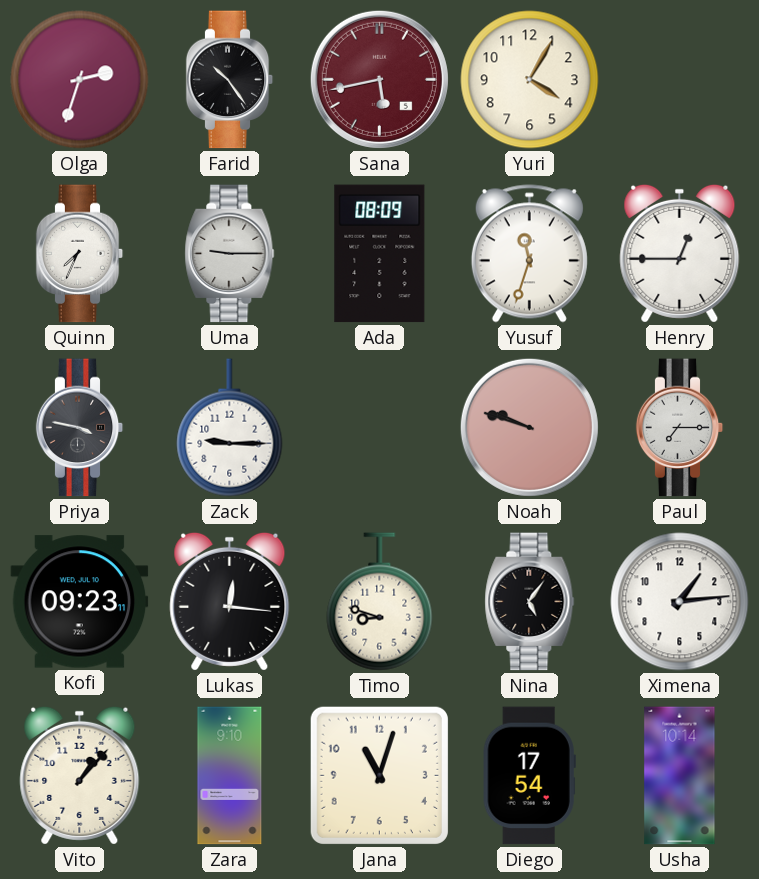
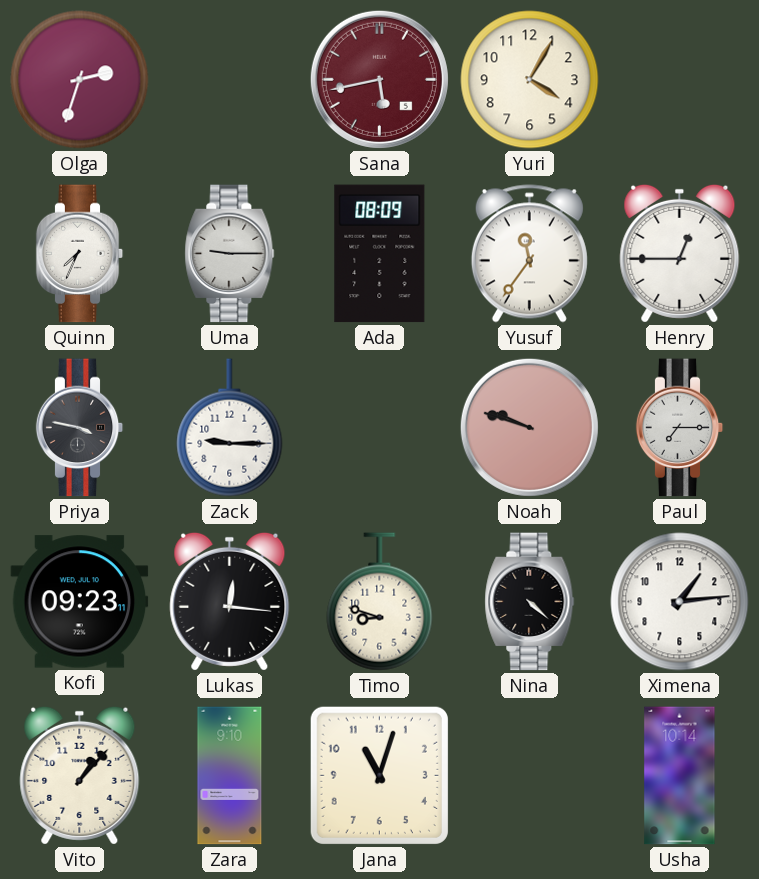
Farid: 10:24 -> none (230, 80)
Yusuf: 11:33 -> 11:36 (529, 254)
Nina: 5:06 -> 4:22 (530, 602)
Diego: 17:54 -> none (529, 776)
